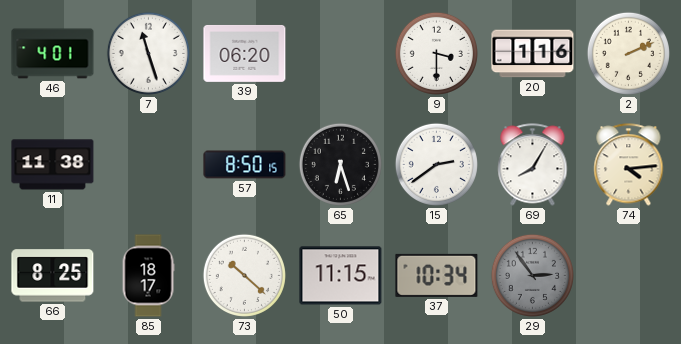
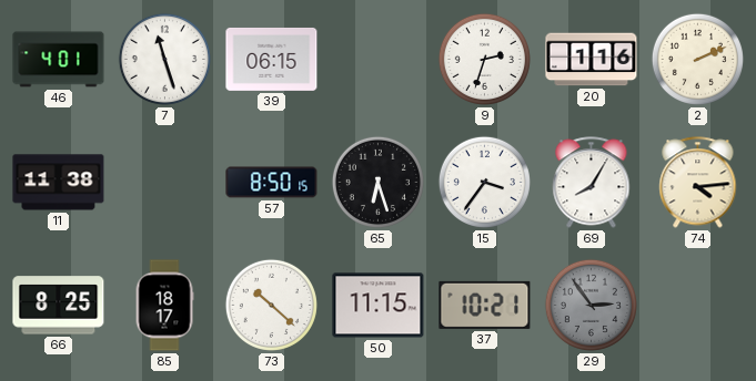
39: 06:20 -> 06:15 (272, 59)
9: 3:30 -> 2:33 (484, 59)
15: 2:39 -> 3:36 (484, 182)
37: 10:34 -> 10:21 (485, 305)
